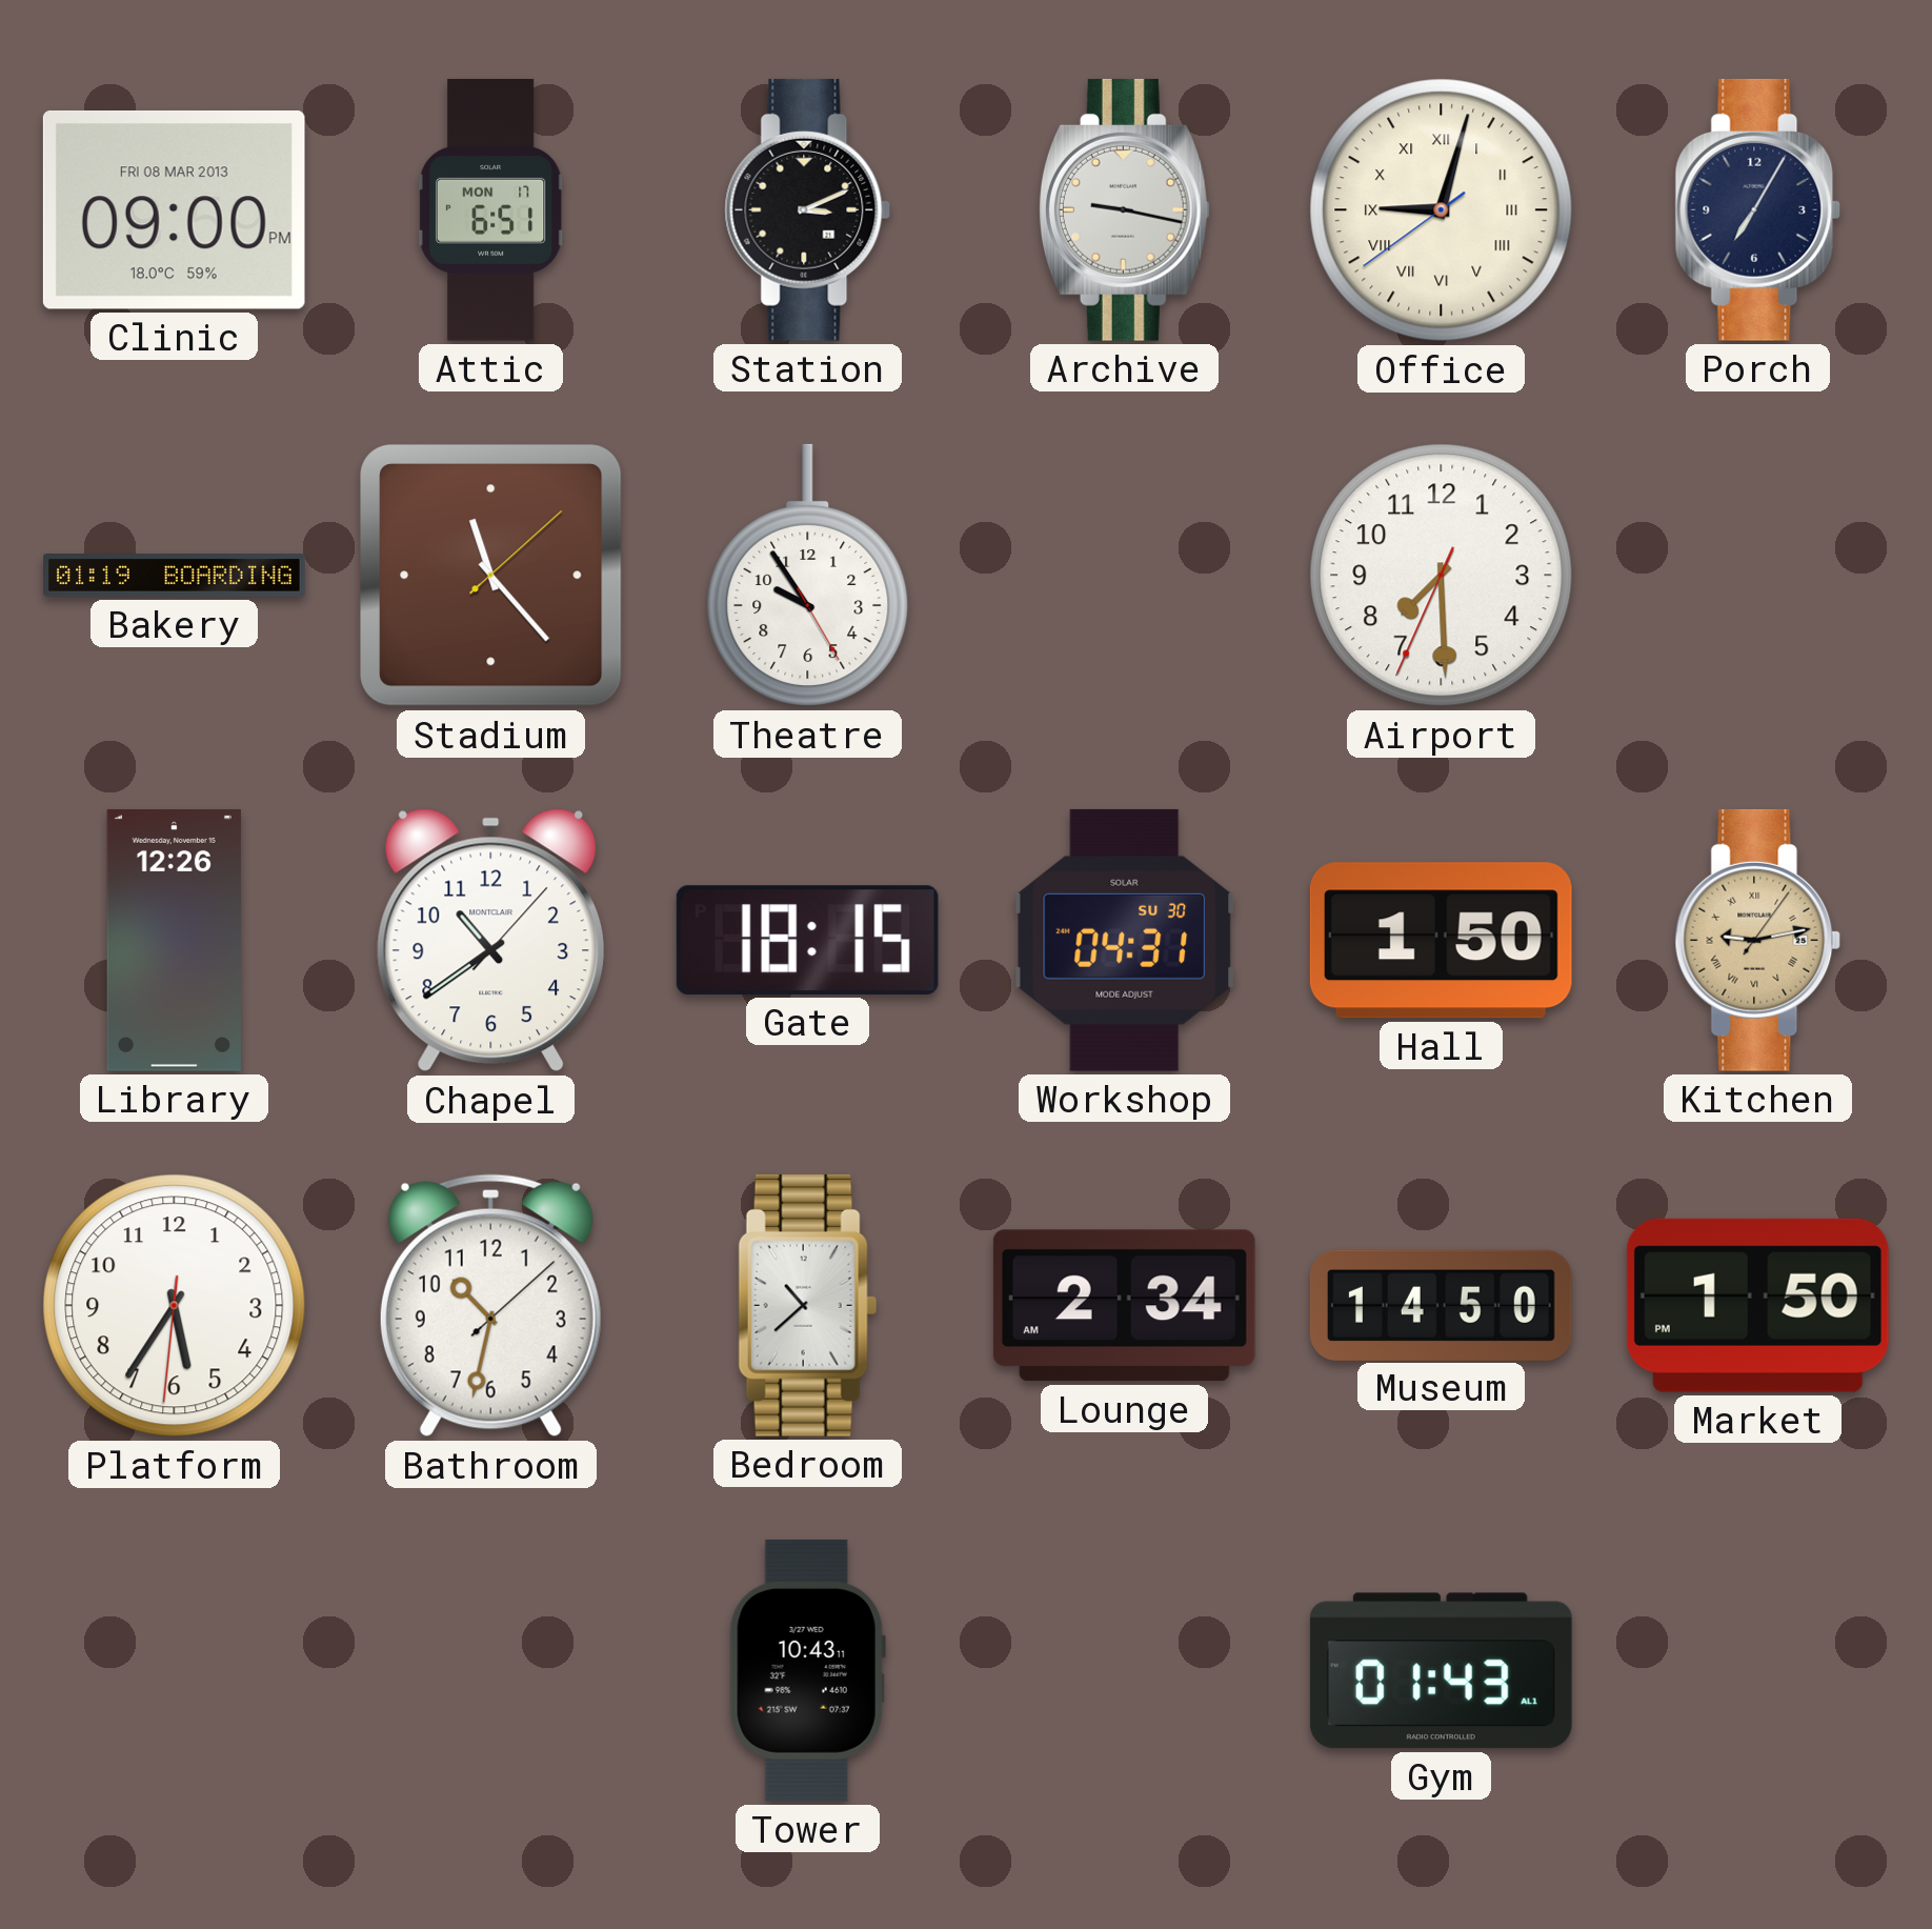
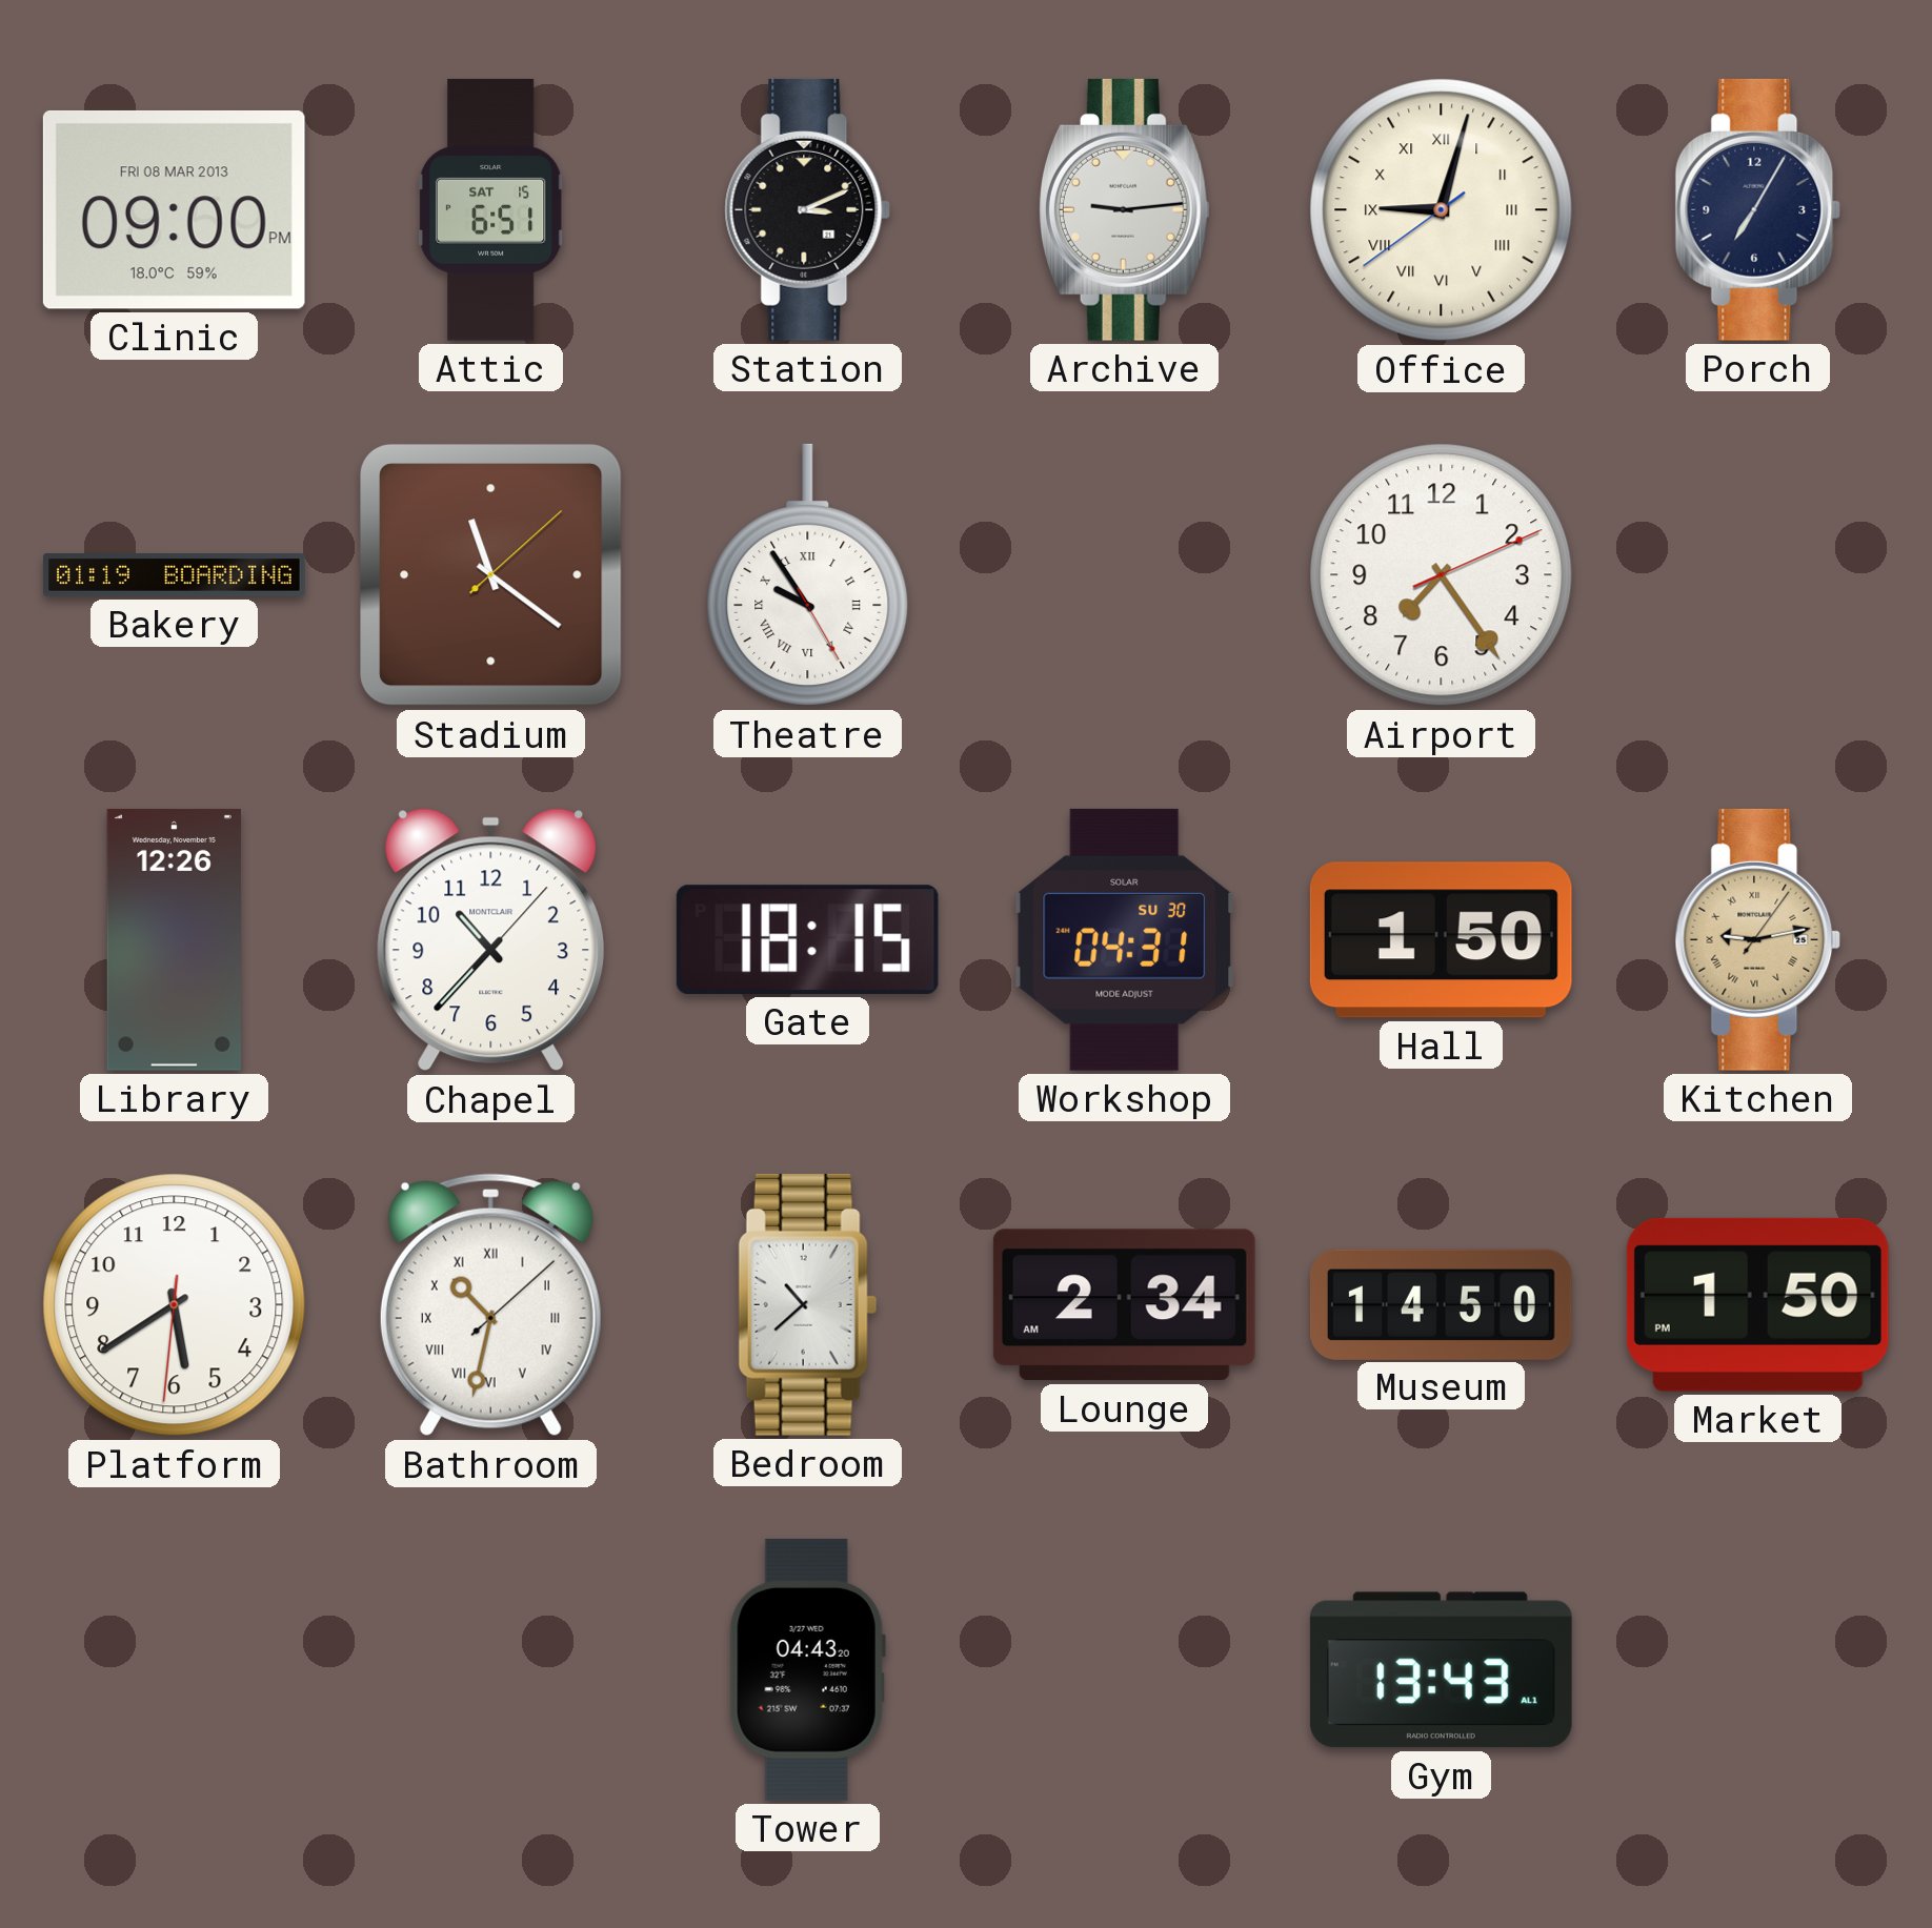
Attic date: MON 17 -> SAT 15 (491, 209)
Archive: 9:17 -> 9:14 (1124, 209)
Stadium: 11:23 -> 11:21 (491, 575)
Theatre numerals: Arabic -> Roman (808, 575)
Airport: 7:29 -> 7:24 (1442, 575)
Chapel: 10:39 -> 10:37 (491, 940)
Platform: 5:35 -> 5:39 (175, 1305)
Bathroom numerals: Arabic -> Roman (490, 1305)
Tower: 10:43 -> 04:43 (807, 1669)
Gym: 01:43 -> 13:43 (1441, 1670)
